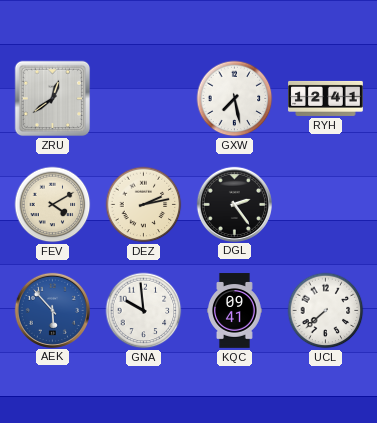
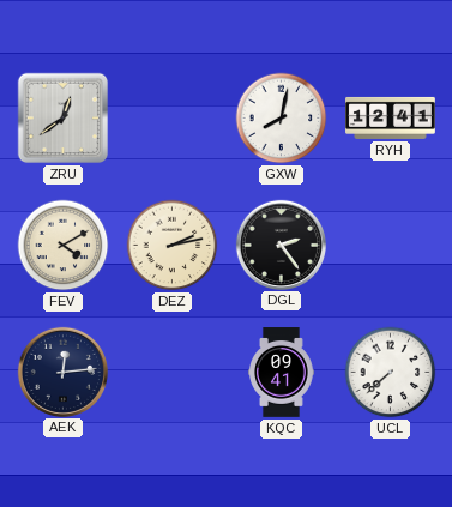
GXW: 7:28 -> 8:02 (282, 119)
AEK: 5:53 -> 12:14 (62, 372)
AEK dial: blue -> navy (62, 372)
GNA: 9:59 -> none (144, 311)
